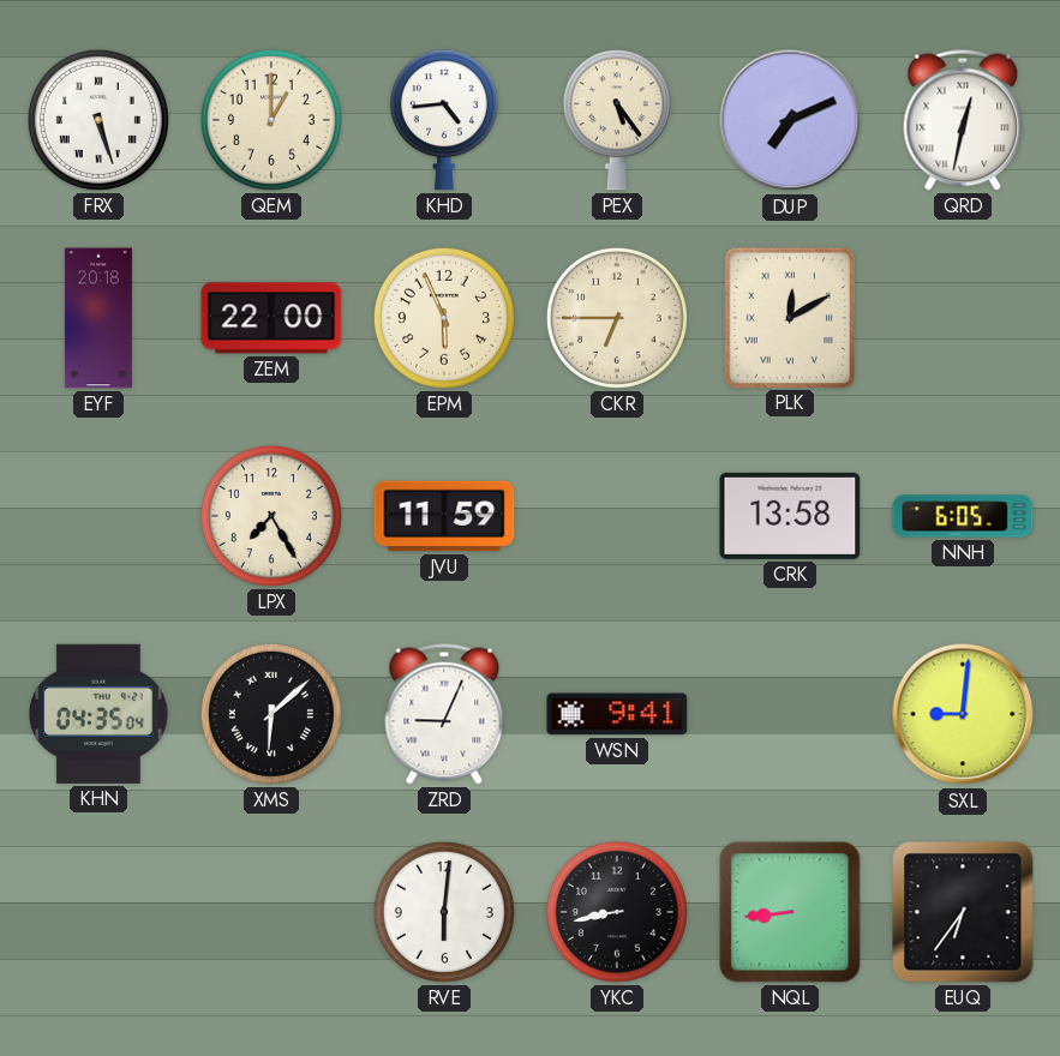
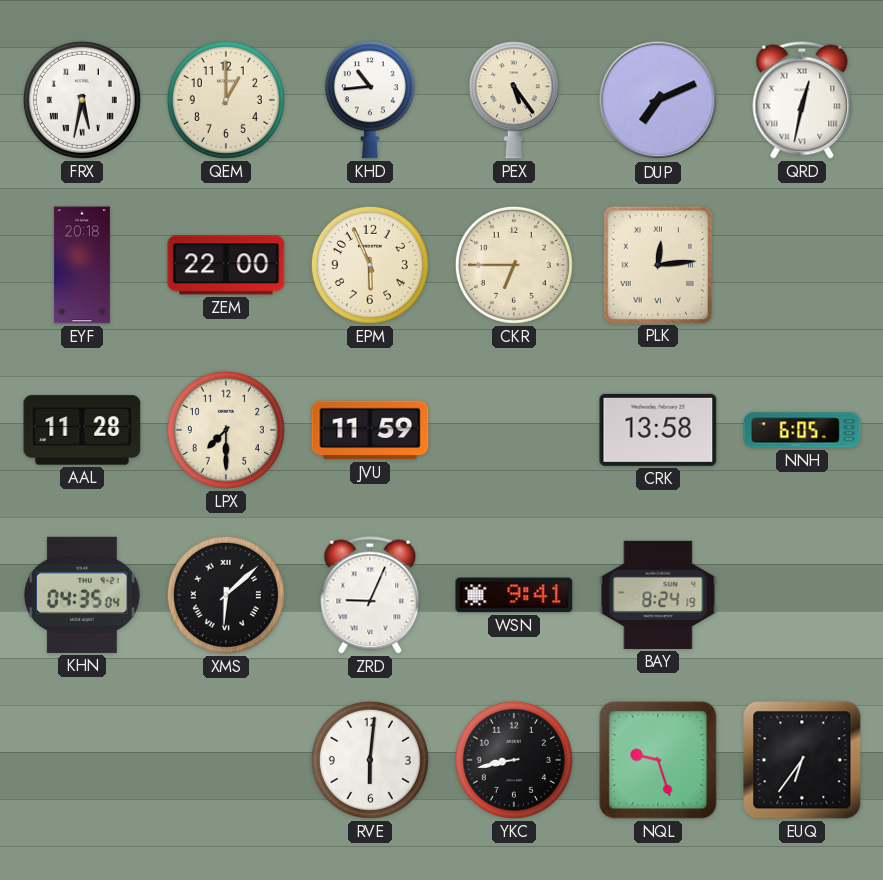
FRX: 5:27 -> 5:32 (82, 100)
KHD: 4:44 -> 10:44 (370, 100)
PLK: 12:10 -> 12:14 (657, 264)
AAL: none -> 11:28 (82, 430)
LPX: 7:25 -> 7:30 (226, 430)
BAY: none -> 8:24 (658, 595)
SXL: 9:01 -> none (963, 714)
NQL: 8:44 -> 9:27 (658, 760)
